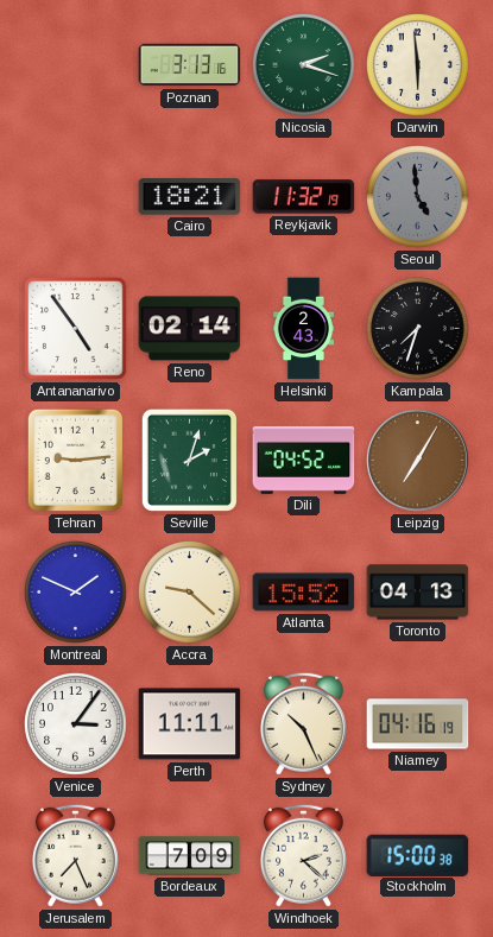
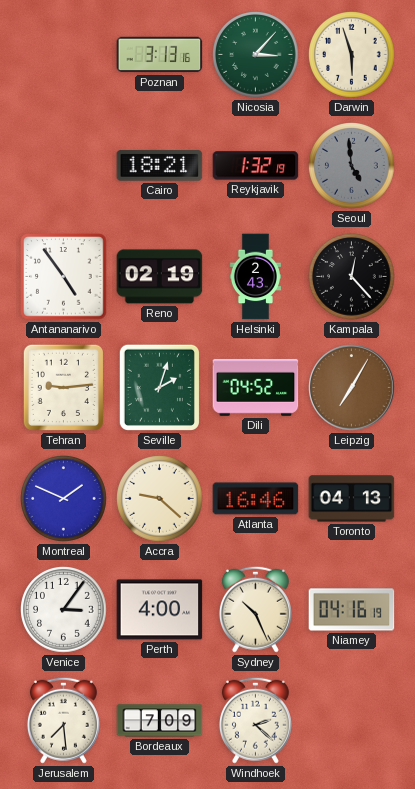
Nicosia: 2:18 -> 3:07 (256, 55)
Darwin: 5:59 -> 5:57 (352, 55)
Reykjavik: 11:32 -> 1:32 (256, 166)
Reno: 02:14 -> 02:19 (160, 277)
Kampala: 7:33 -> 12:23 (352, 277)
Atlanta: 15:52 -> 16:46 (256, 499)
Perth: 11:11 -> 4:00 (160, 610)
Jerusalem: 7:26 -> 7:29 (63, 720)
Stockholm: 15:00 -> none (418, 855)
